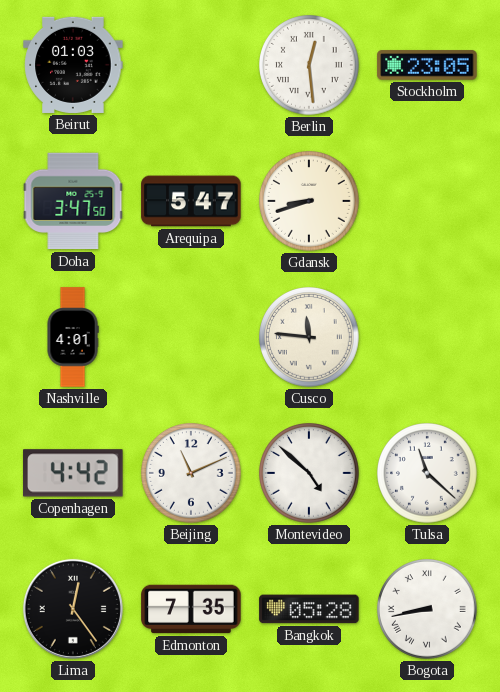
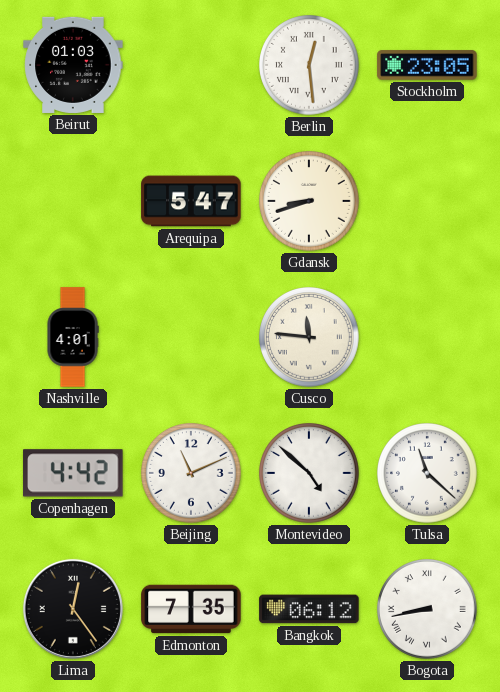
Doha: 3:47 -> none (73, 201)
Bangkok: 05:28 -> 06:12 (309, 609)
